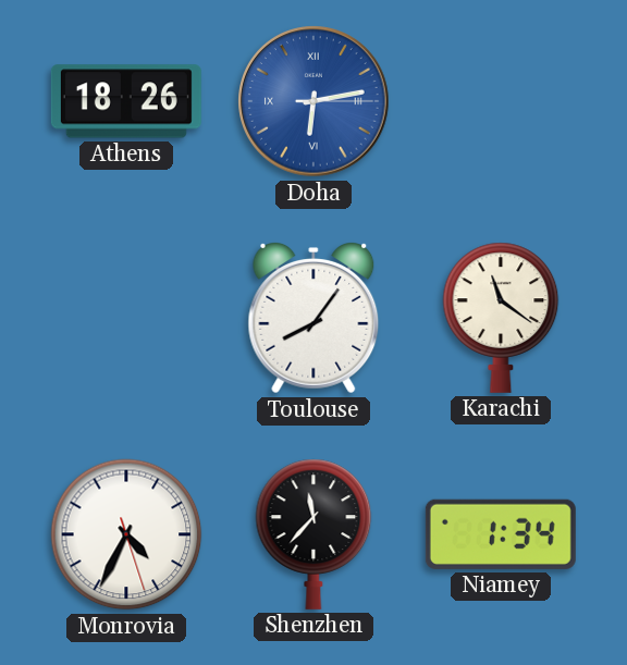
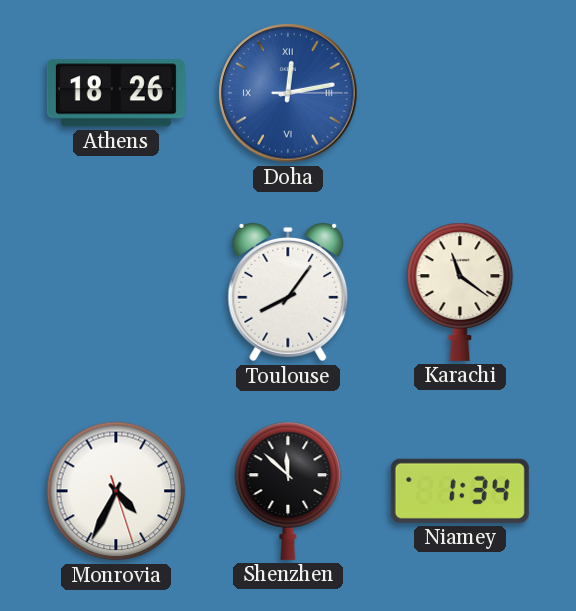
Doha: 6:13 -> 12:13 (288, 93)
Shenzhen: 11:37 -> 11:52 (288, 491)
